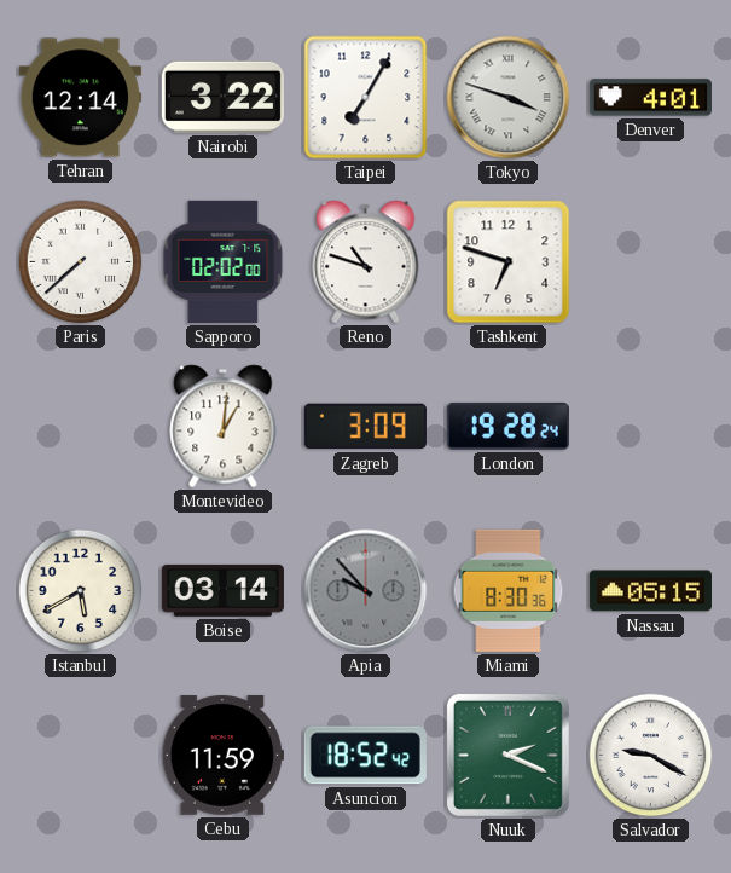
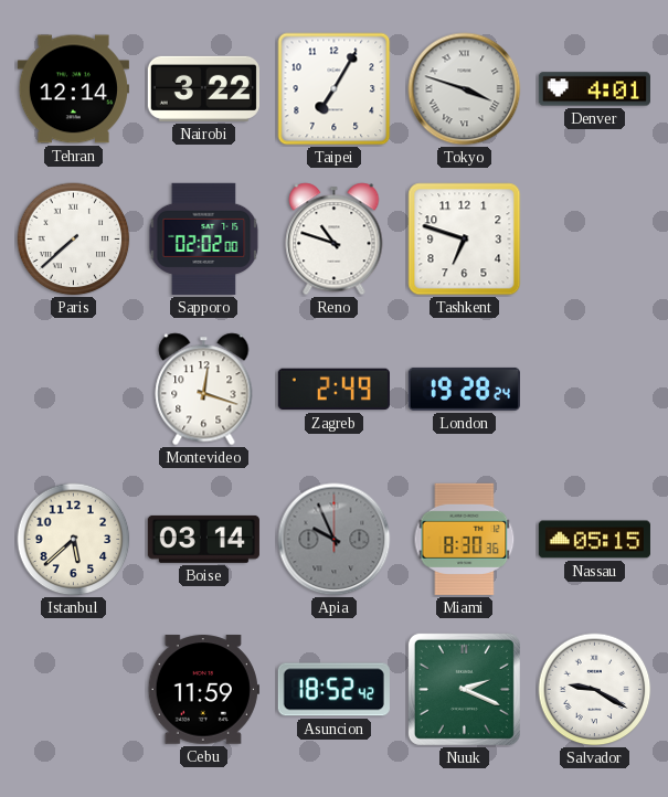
Montevideo: 1:01 -> 12:18 (204, 390)
Zagreb: 3:09 -> 2:49 (333, 390)
Istanbul: 5:40 -> 5:38 (74, 540)
Apia: 9:53 -> 9:56 (335, 540)
